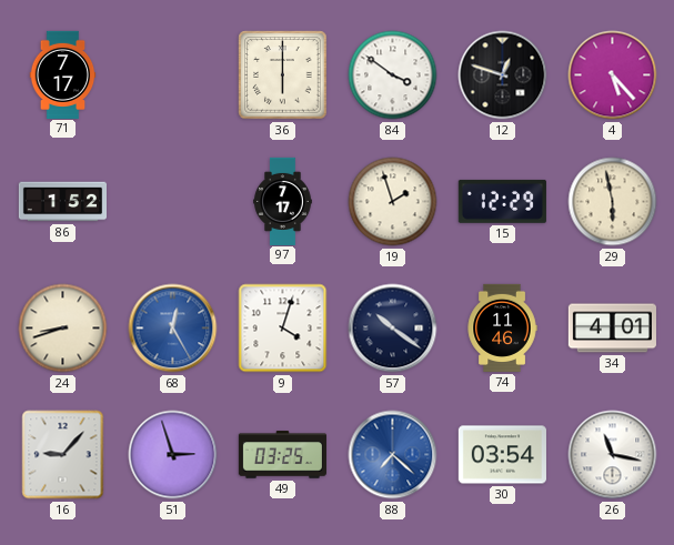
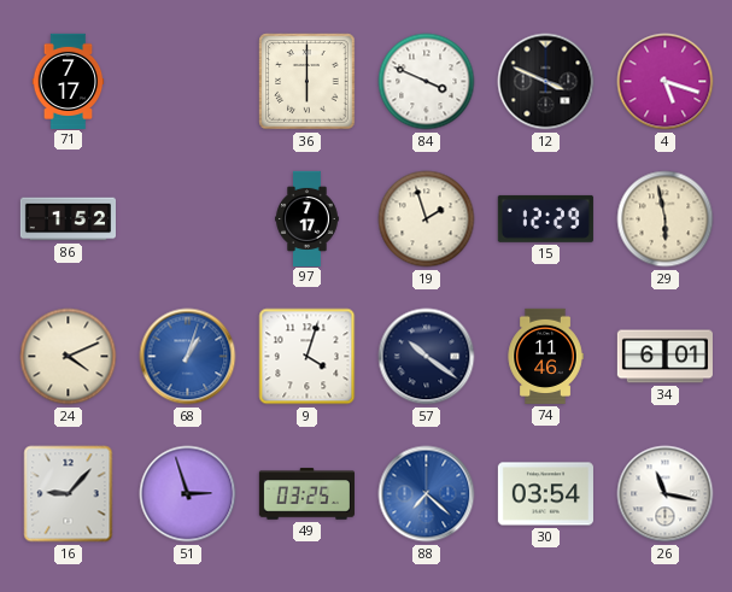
84: 3:51 -> 3:49 (427, 82)
12: 12:48 -> 3:49 (546, 82)
4: 5:23 -> 5:18 (666, 82)
24: 8:42 -> 4:11 (69, 357)
68: 12:25 -> 1:03 (188, 357)
34: 4:01 -> 6:01 (664, 357)
